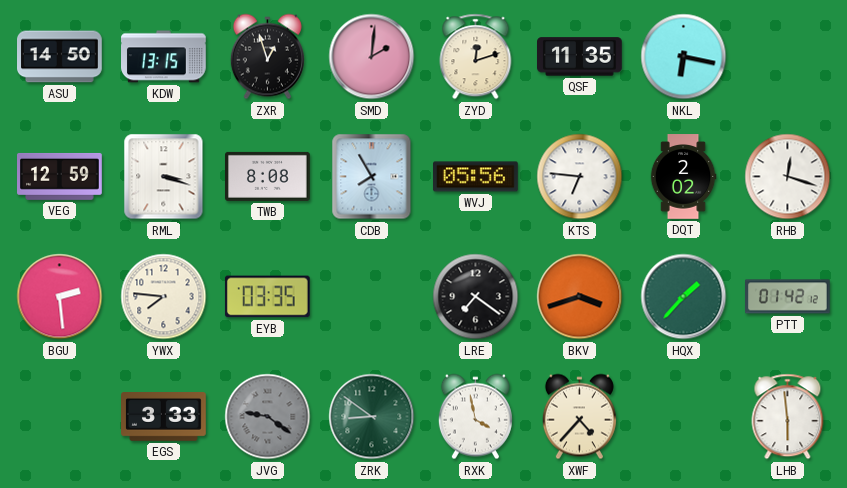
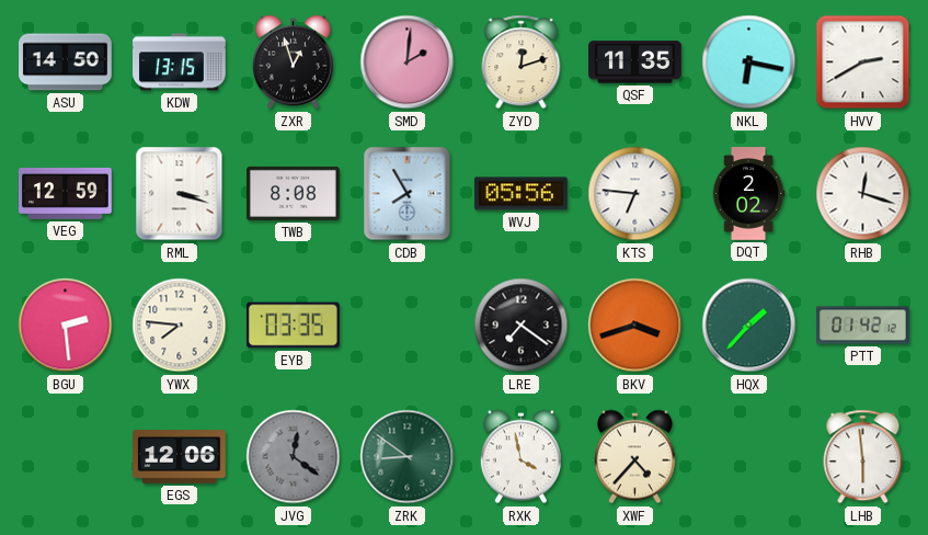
HVV: none -> 2:40 (863, 62)
EGS: 3:33 -> 12:06 (180, 457)
JVG: 9:21 -> 12:21 (294, 457)
